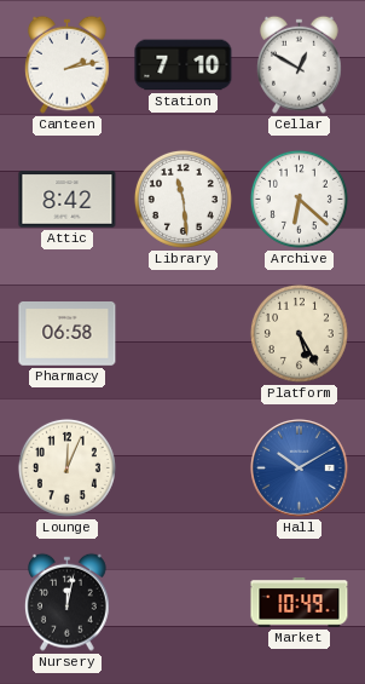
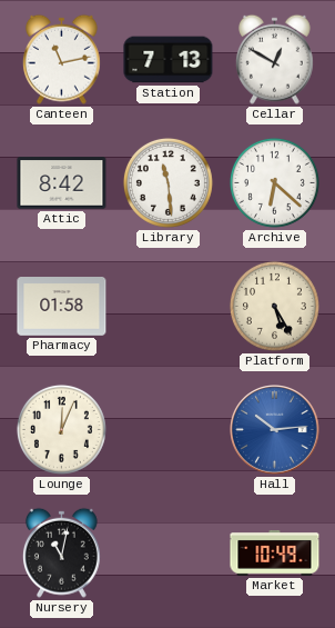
Canteen: 2:13 -> 11:13 (62, 59)
Station: 7:10 -> 7:13 (169, 60)
Pharmacy: 06:58 -> 01:58 (62, 307)
Hall: 10:10 -> 10:14 (275, 430)
Nursery: 12:02 -> 11:02 (62, 552)
